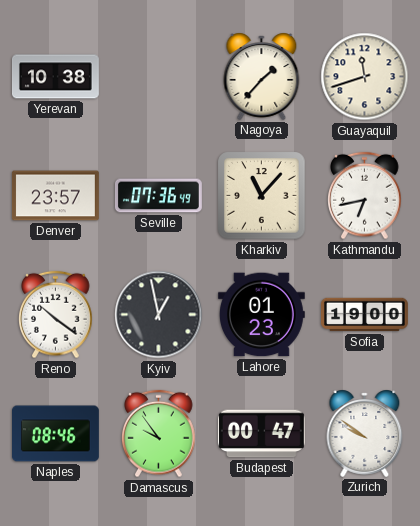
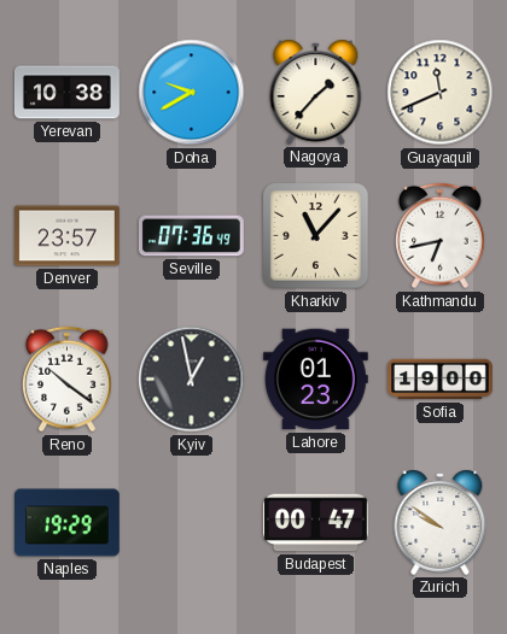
Doha: none -> 9:40 (192, 93)
Guayaquil: 11:42 -> 11:41 (441, 93)
Naples: 08:46 -> 19:29 (68, 523)
Damascus: 9:54 -> none (159, 434)
